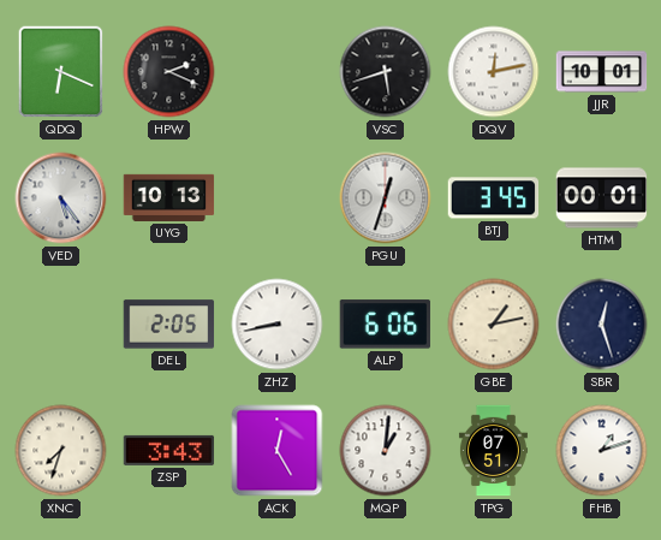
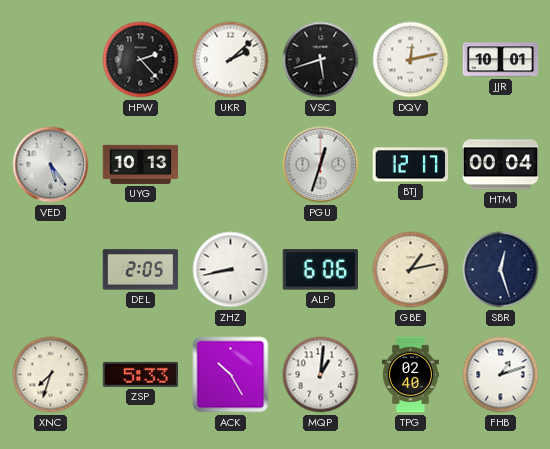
QDQ: 6:19 -> none (61, 72)
HPW: 2:19 -> 2:23 (141, 60)
UKR: none -> 2:08 (231, 60)
BTJ: 3:45 -> 12:17 (411, 165)
HTM: 00:01 -> 00:04 (501, 165)
ZSP: 3:43 -> 5:33 (141, 374)
ACK: 12:25 -> 10:25 (231, 375)
TPG: 07:51 -> 02:40 (410, 375)
